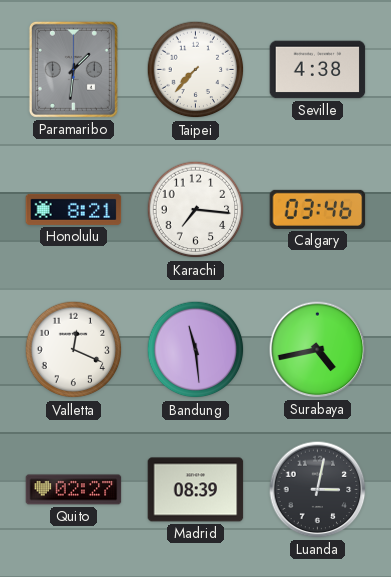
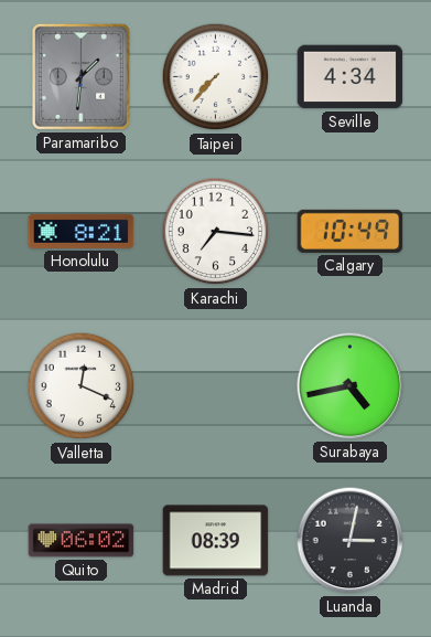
Seville: 4:38 -> 4:34 (351, 77)
Calgary: 03:46 -> 10:49 (351, 231)
Bandung: 11:29 -> none (196, 350)
Quito: 02:27 -> 06:02 (82, 541)
